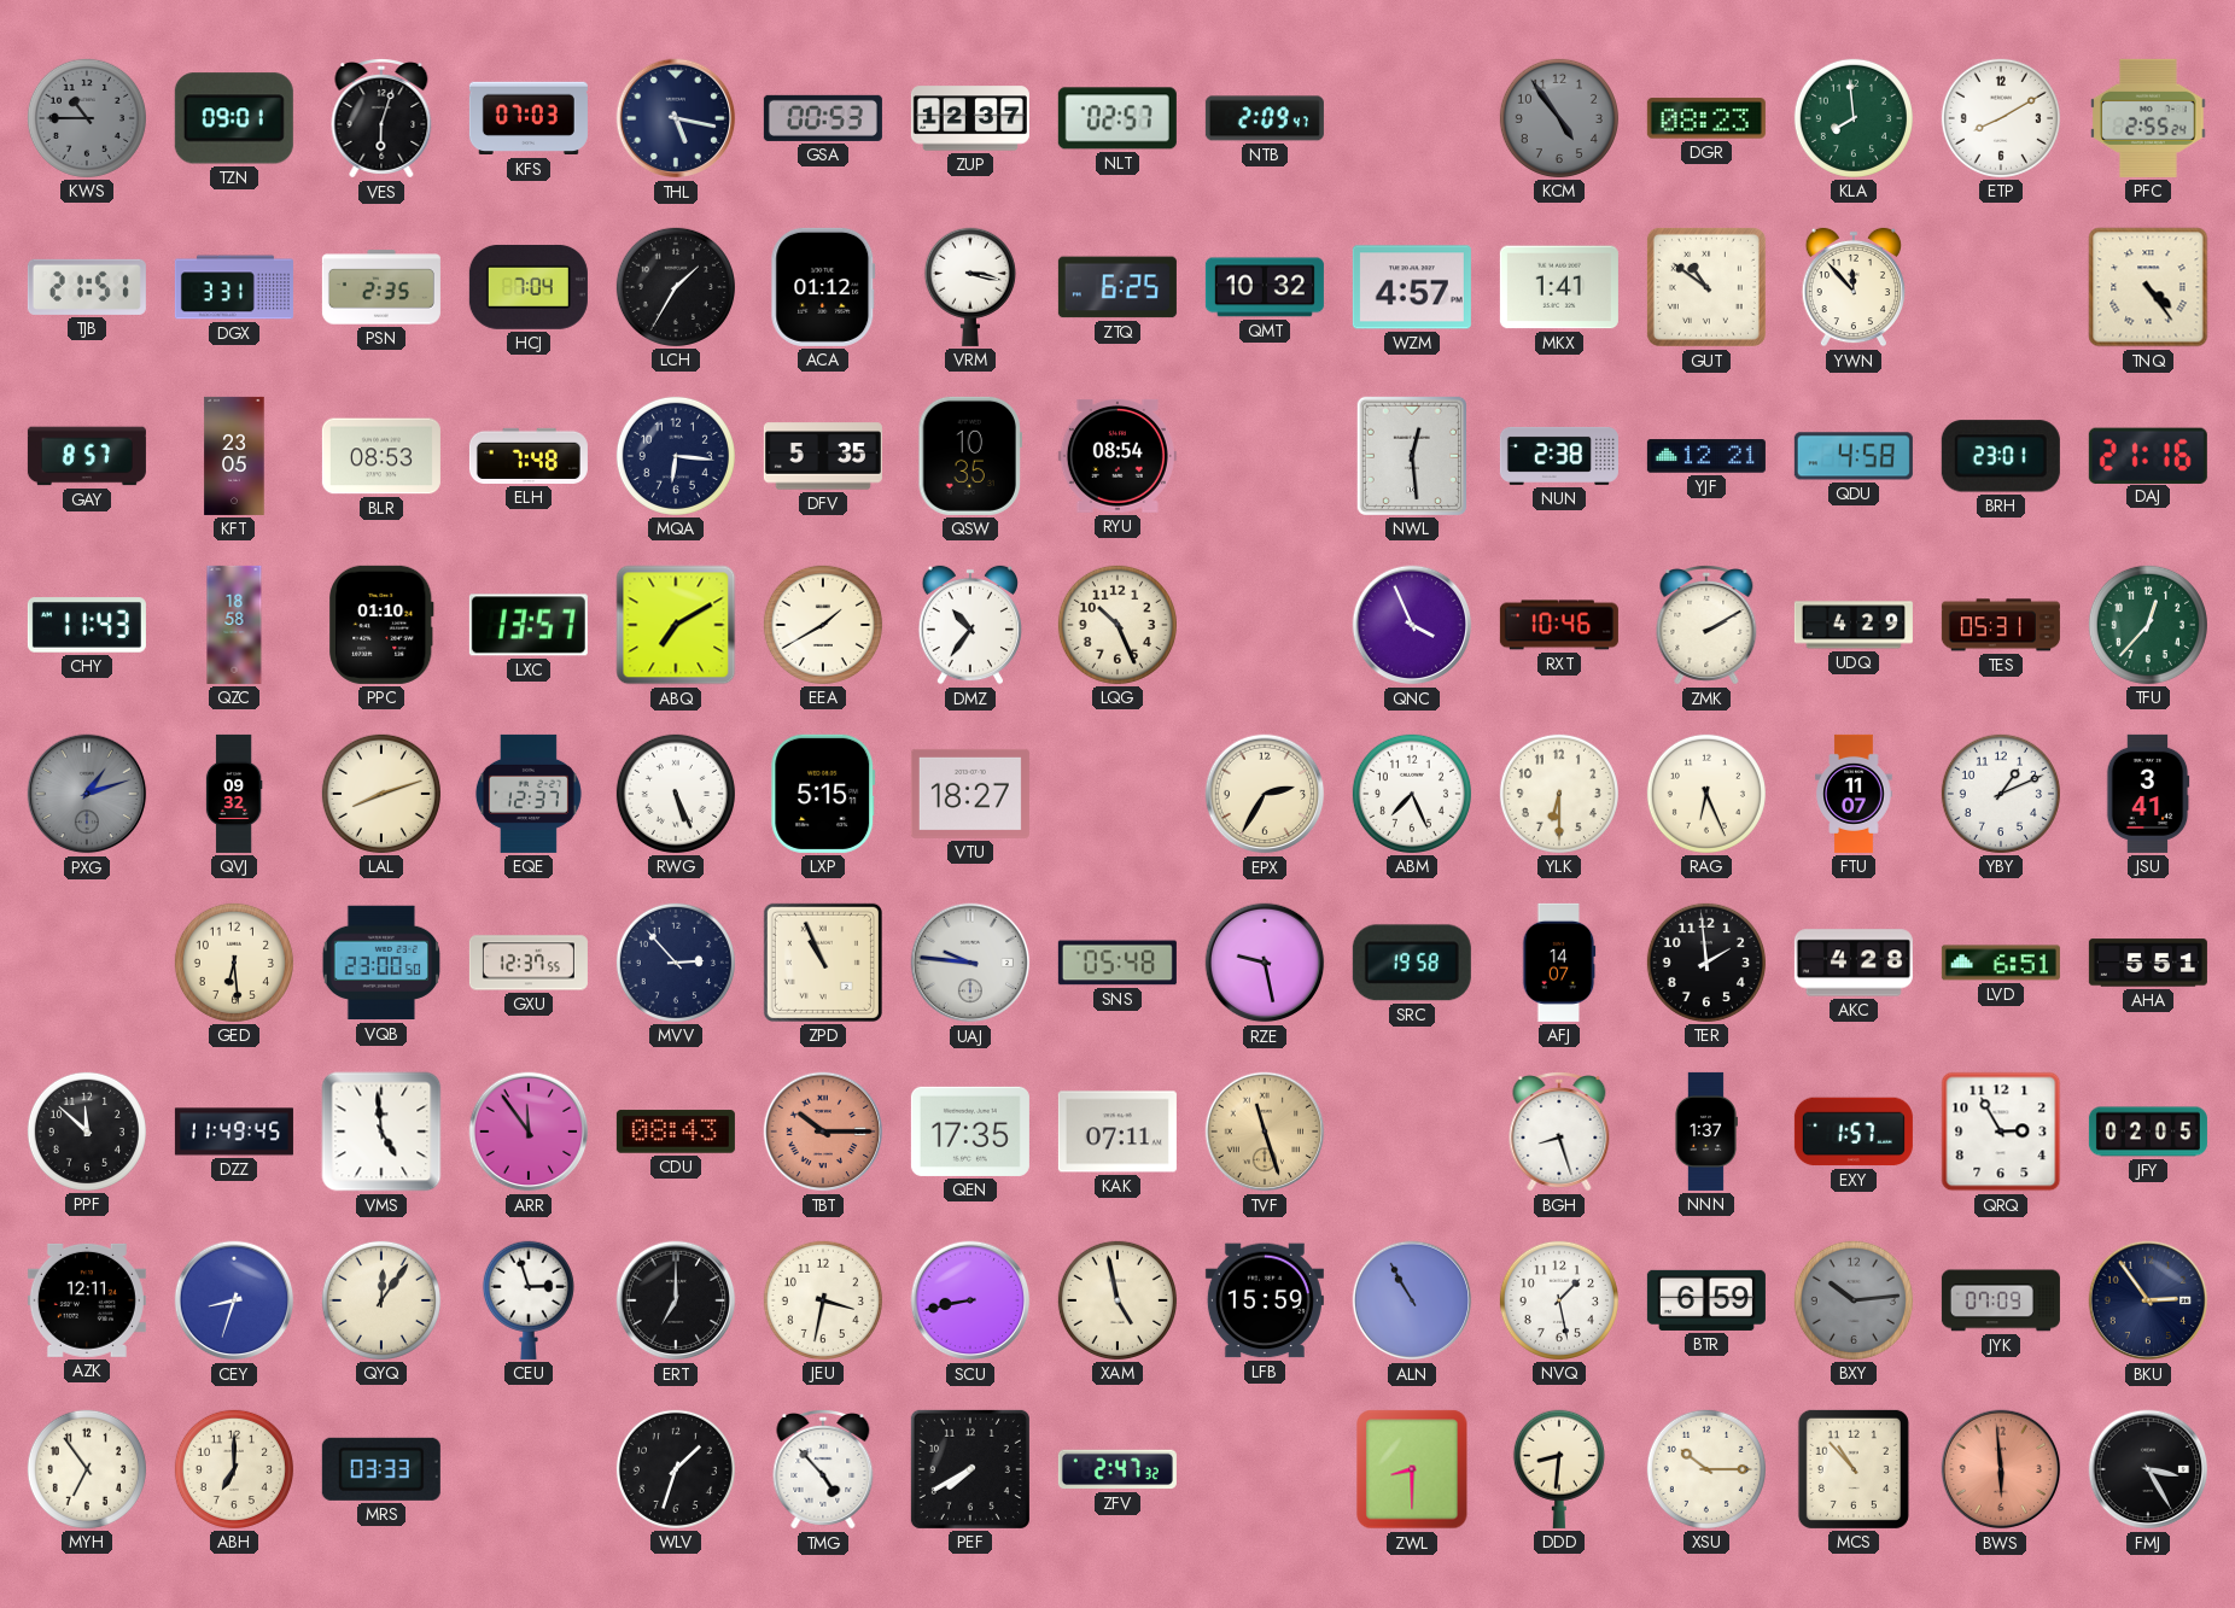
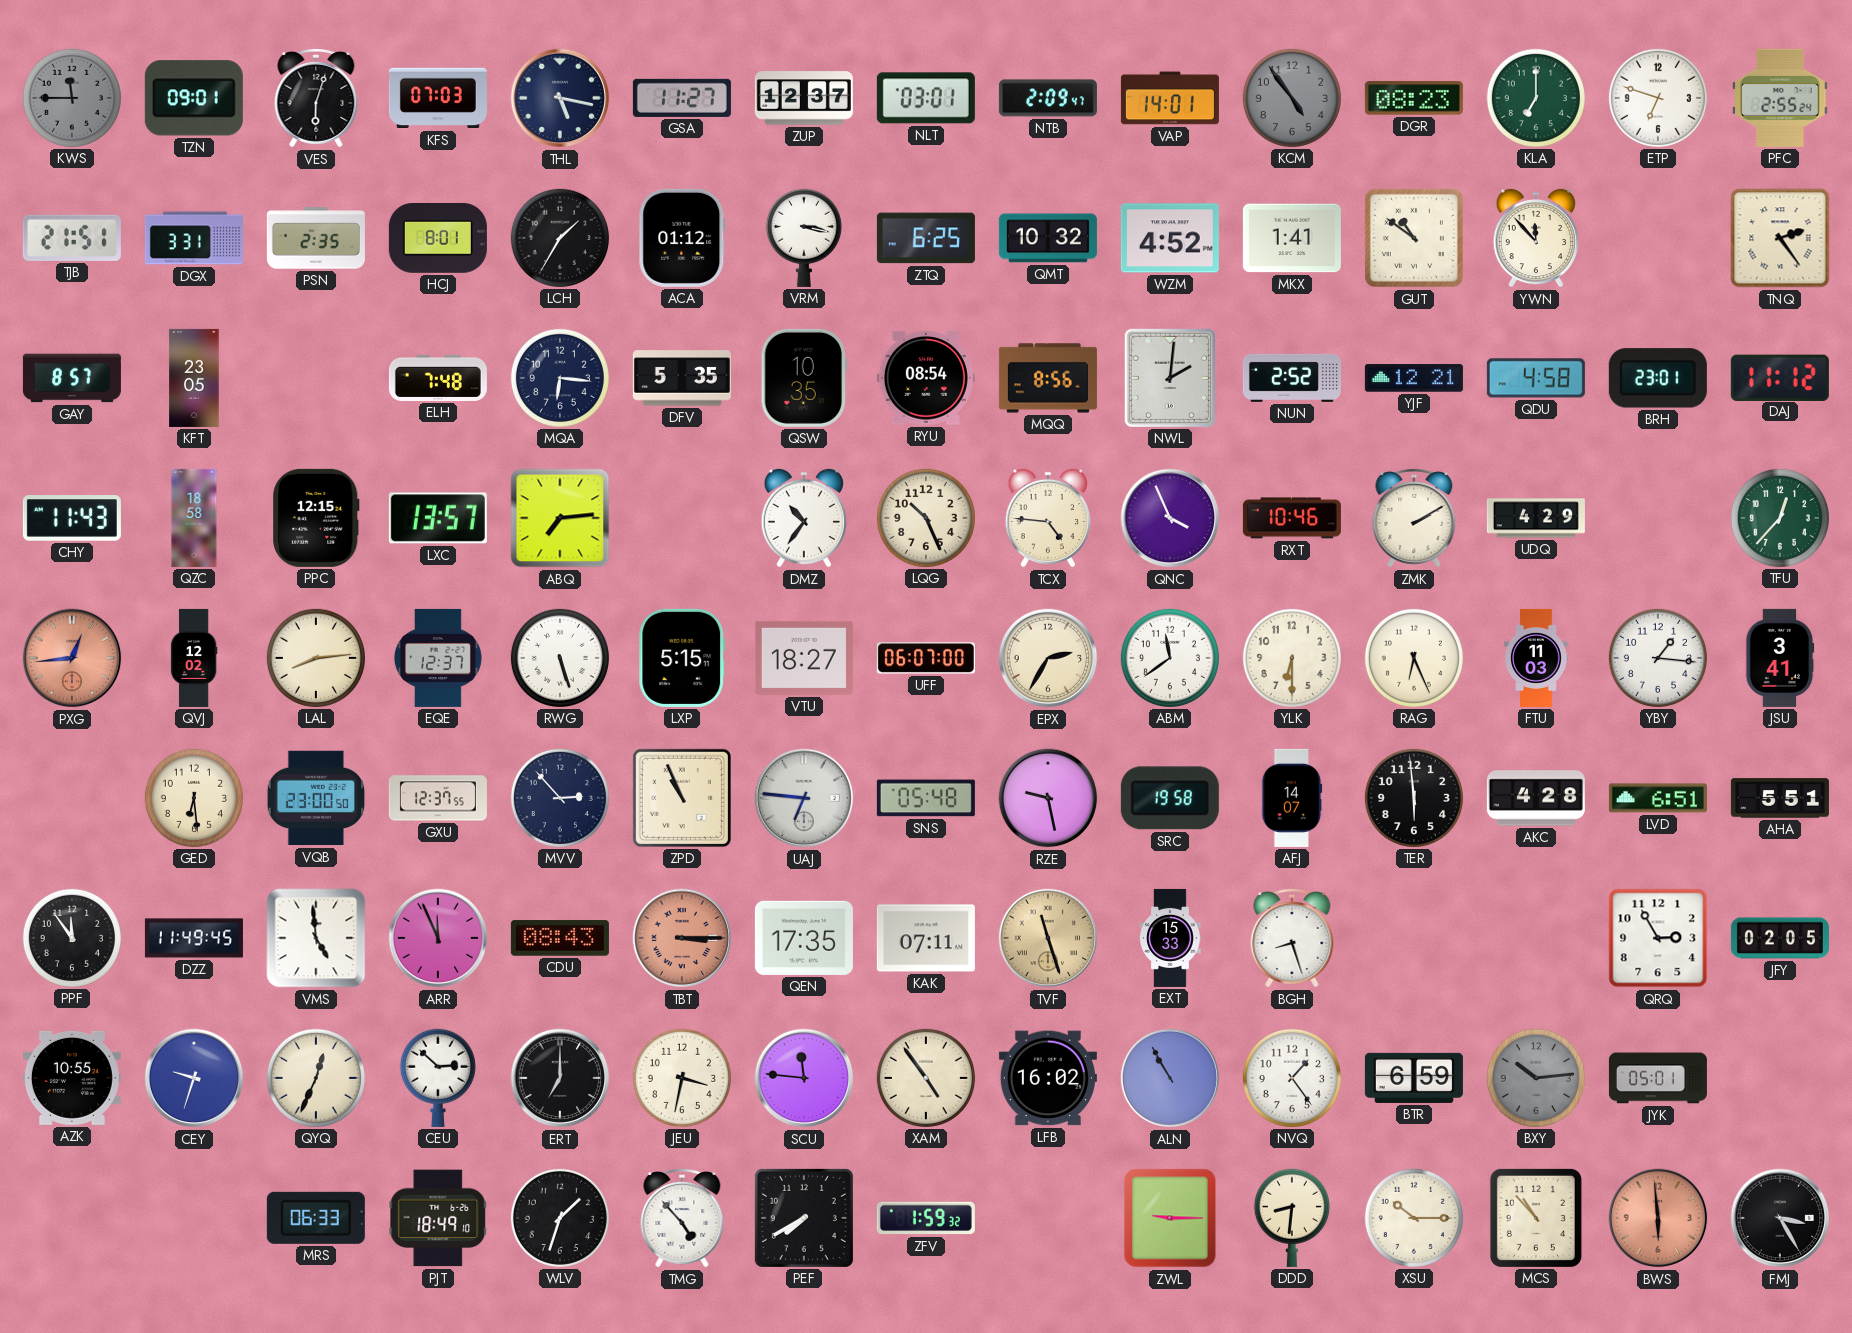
KWS: 10:45 -> 11:45 (72, 98)
GSA: 00:53 -> 11:27 (682, 98)
NLT: 02:57 -> 03:01 (926, 98)
VAP: none -> 14:01 (1170, 98)
KLA: 7:59 -> 7:00 (1536, 98)
ETP: 8:10 -> 6:48 (1658, 98)
HCJ: 7:04 -> 8:01 (438, 238)
WZM: 4:57 -> 4:52 (1170, 238)
TNQ: 4:24 -> 2:24 (1780, 238)
BLR: 08:53 -> none (381, 456)
MQQ: none -> 8:56 (1048, 378)
NWL: 12:29 -> 2:01 (1170, 378)
NUN: 2:38 -> 2:52 (1292, 378)
DAJ: 21:16 -> 11:12 (1780, 377)
PPC: 01:10 -> 12:15 (316, 518)
ABQ: 7:10 -> 7:14 (560, 518)
EEA: 1:40 -> none (823, 625)
TCX: none -> 4:46 (1047, 518)
TES: 05:31 -> none (2001, 625)
PXG: 1:12 -> 12:44 (72, 658)
PXG dial: grey -> salmon (72, 658)
QVJ: 09:32 -> 12:02 (194, 658)
LAL: 8:12 -> 8:14 (316, 658)
RWG: 5:26 -> 5:27 (560, 658)
UFF: none -> 06:07 (926, 658)
ABM: 7:26 -> 11:39 (1170, 658)
FTU: 11:07 -> 11:03 (1536, 658)
YBY: 1:11 -> 1:16 (1658, 658)
UAJ: 9:46 -> 6:46 (804, 798)
TER: 1:59 -> 5:59 (1414, 798)
PPF: 11:52 -> 11:54 (72, 938)
ARR: 11:54 -> 11:56 (438, 938)
TBT: 10:15 -> 3:15 (682, 938)
EXT: none -> 15:33 (1170, 938)
NNN: 1:37 -> none (1705, 1132)
EXY: 1:57 -> none (1854, 1132)
AZK: 12:11 -> 10:55 (72, 1078)
CEY: 8:33 -> 9:33 (194, 1078)
QYQ: 12:06 -> 12:34 (316, 1078)
CEU: 2:57 -> 2:52 (438, 1078)
SCU: 8:43 -> 11:46 (804, 1078)
XAM: 4:58 -> 4:54 (926, 1078)
LFB: 15:59 -> 16:02 (1048, 1078)
NVQ: 1:28 -> 1:24 (1292, 1078)
JYK: 07:09 -> 05:01 (1658, 1078)
BKU: 2:54 -> none (2148, 1300)
MYH: 6:54 -> none (87, 1469)
ABH: 7:00 -> none (234, 1469)
MRS: 03:33 -> 06:33 (316, 1218)
PJT: none -> 18:49 (438, 1218)
ZFV: 2:47 -> 1:59 (926, 1218)
ZWL: 8:30 -> 9:15 (1170, 1218)
